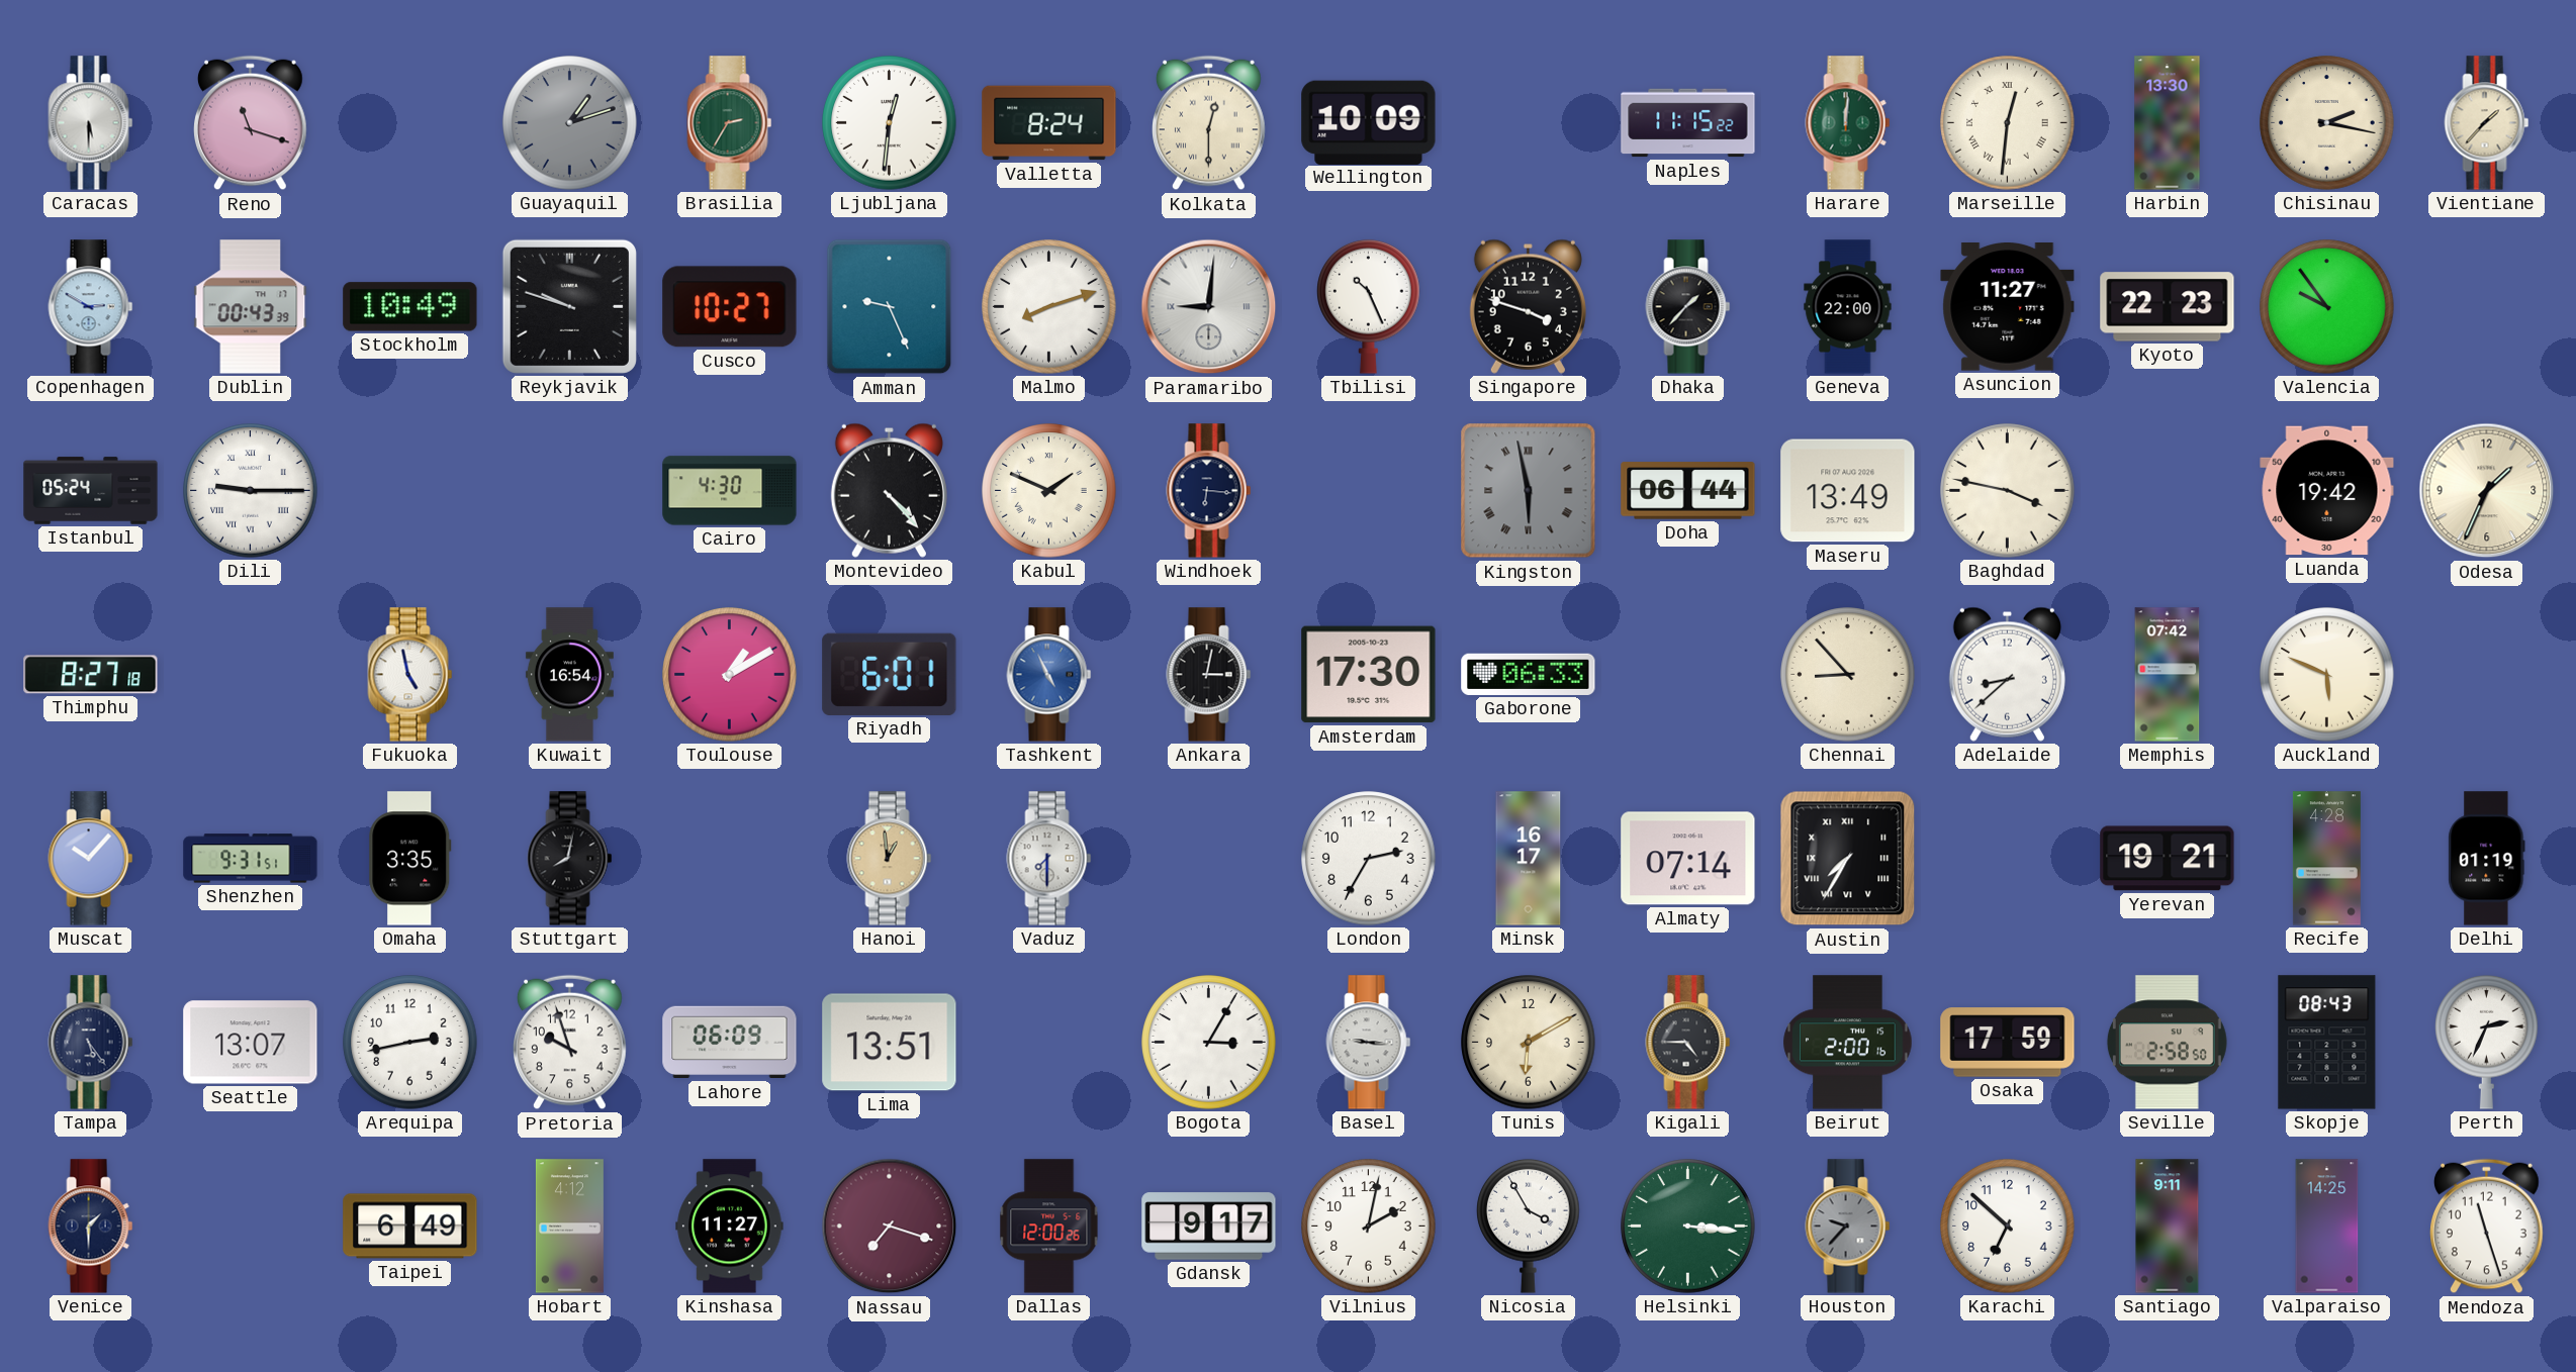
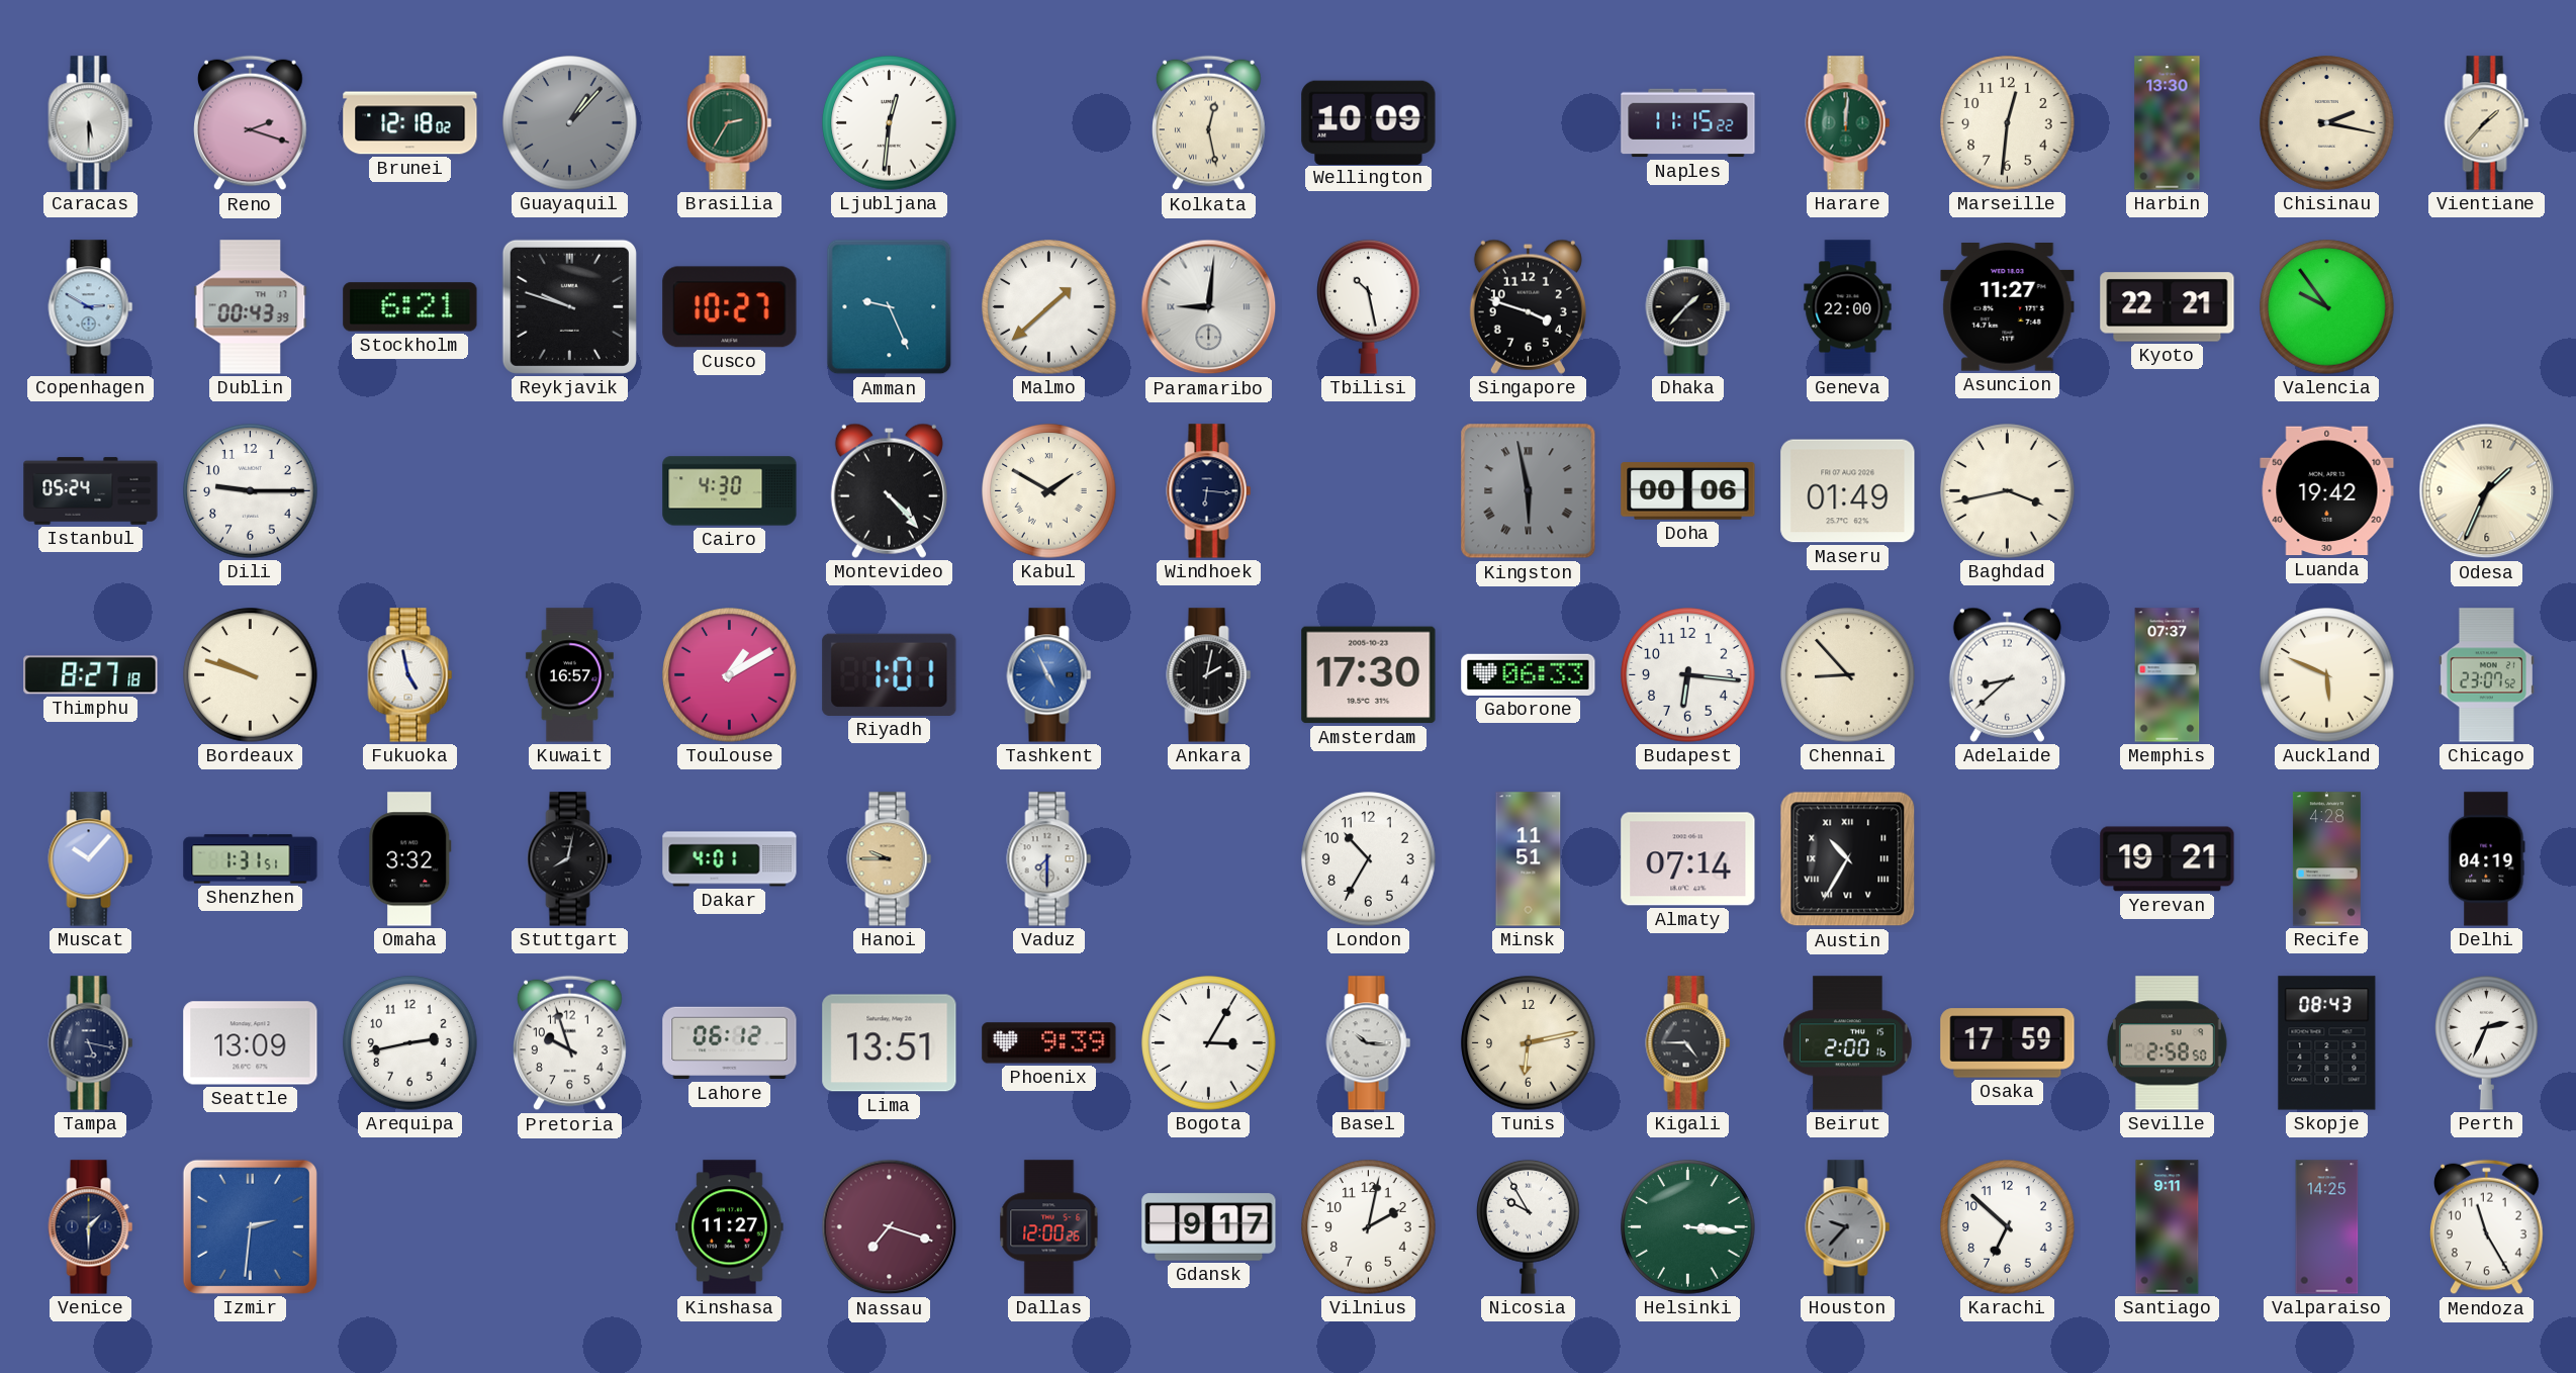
Reno: 11:18 -> 2:18 (251, 123)
Brunei: none -> 12:18 (410, 123)
Guayaquil: 1:12 -> 1:07 (570, 123)
Valletta: 8:24 -> none (1049, 123)
Kolkata: 12:30 -> 12:28 (1209, 123)
Marseille numerals: Roman -> Arabic (2008, 123)
Stockholm: 10:49 -> 6:21 (410, 307)
Malmo: 8:12 -> 1:38 (1049, 307)
Tbilisi: 10:26 -> 10:28 (1369, 306)
Kyoto: 22:23 -> 22:21 (2168, 307)
Dili numerals: Roman -> Arabic (251, 491)
Kabul: 1:49 -> 1:50 (1049, 491)
Doha: 06:44 -> 00:06 (1688, 491)
Maseru: 13:49 -> 01:49 (1848, 491)
Baghdad: 3:47 -> 3:43 (2008, 491)
Bordeaux: none -> 9:48 (251, 675)
Kuwait: 16:54 -> 16:57 (569, 675)
Riyadh: 6:01 -> 1:01 (890, 674)
Ankara: 3:02 -> 2:02 (1209, 675)
Budapest: none -> 6:16 (1688, 675)
Memphis: 07:42 -> 07:37 (2168, 675)
Chicago: none -> 23:07 (2486, 675)
Shenzhen: 9:31 -> 1:31 (251, 859)
Omaha: 3:35 -> 3:32 (410, 859)
Dakar: none -> 4:01 (730, 859)
Hanoi: 12:59 -> 9:45 (890, 859)
London: 2:35 -> 10:35 (1369, 859)
Minsk: 16:17 -> 11:51 (1529, 859)
Austin: 7:35 -> 10:35 (1848, 859)
Delhi: 01:19 -> 04:19 (2487, 859)
Tampa: 5:24 -> 5:17 (91, 1043)
Seattle: 13:07 -> 13:09 (251, 1043)
Lahore: 06:09 -> 06:12 (730, 1043)
Phoenix: none -> 9:39 (1049, 1043)
Basel: 9:16 -> 10:16 (1369, 1043)
Tunis: 6:10 -> 6:13 (1529, 1043)
Izmir: none -> 2:31 (250, 1226)
Taipei: 6:49 -> none (410, 1227)
Hobart: 4:12 -> none (569, 1227)
Nicosia: 3:55 -> 9:55 (1529, 1226)
Mendoza: 11:27 -> 11:25 (2487, 1227)
